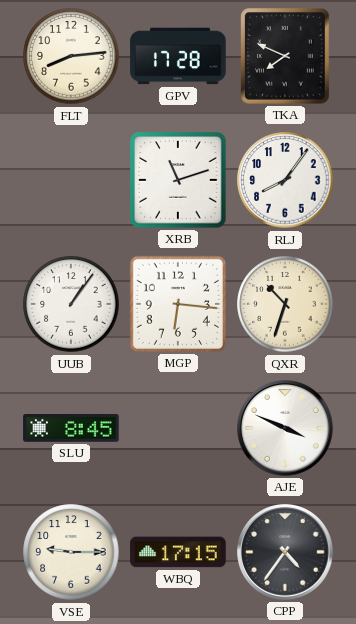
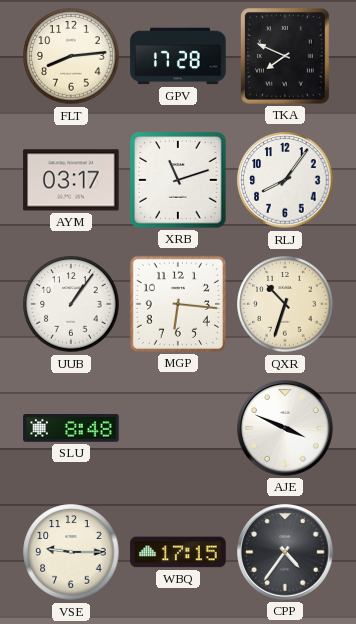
AYM: none -> 03:17 (71, 180)
SLU: 8:45 -> 8:48 (71, 428)
